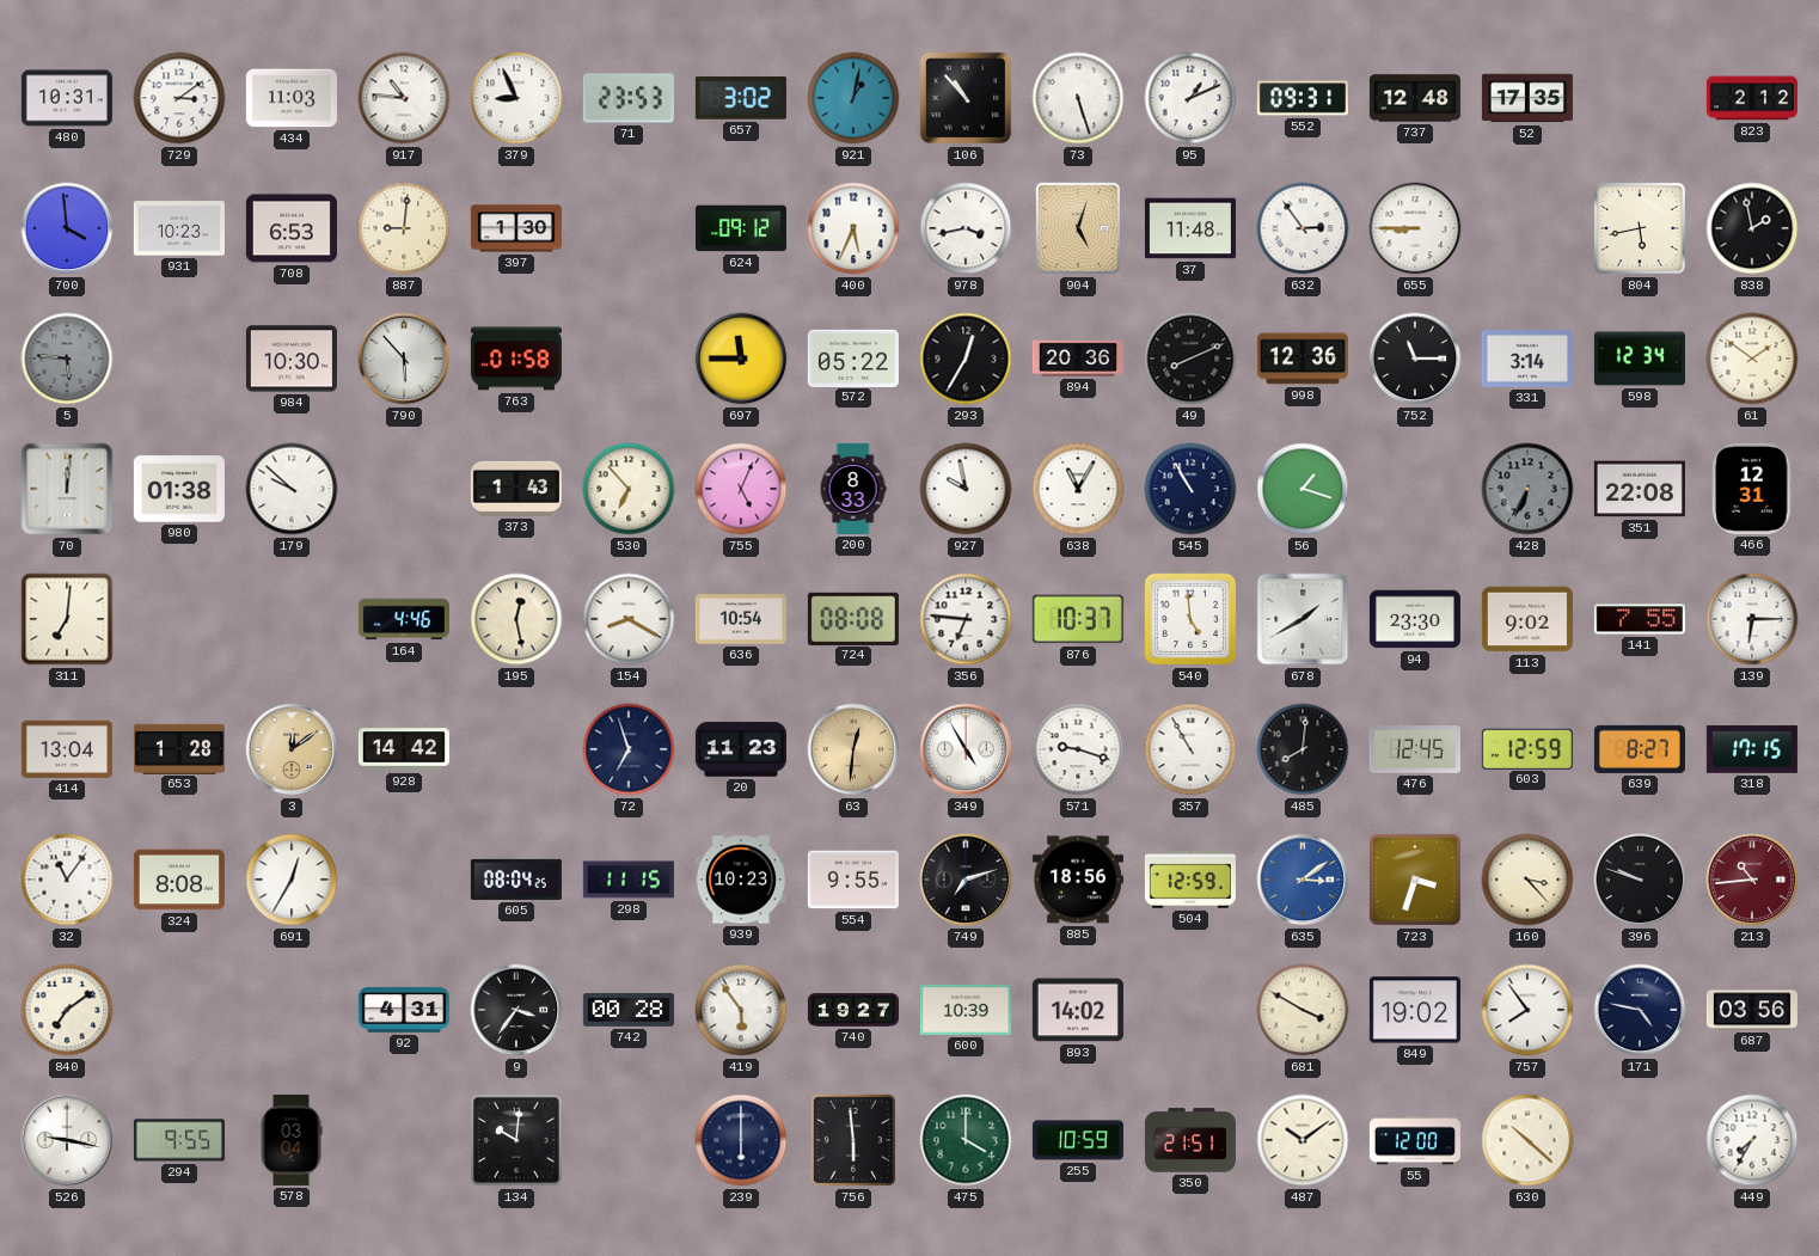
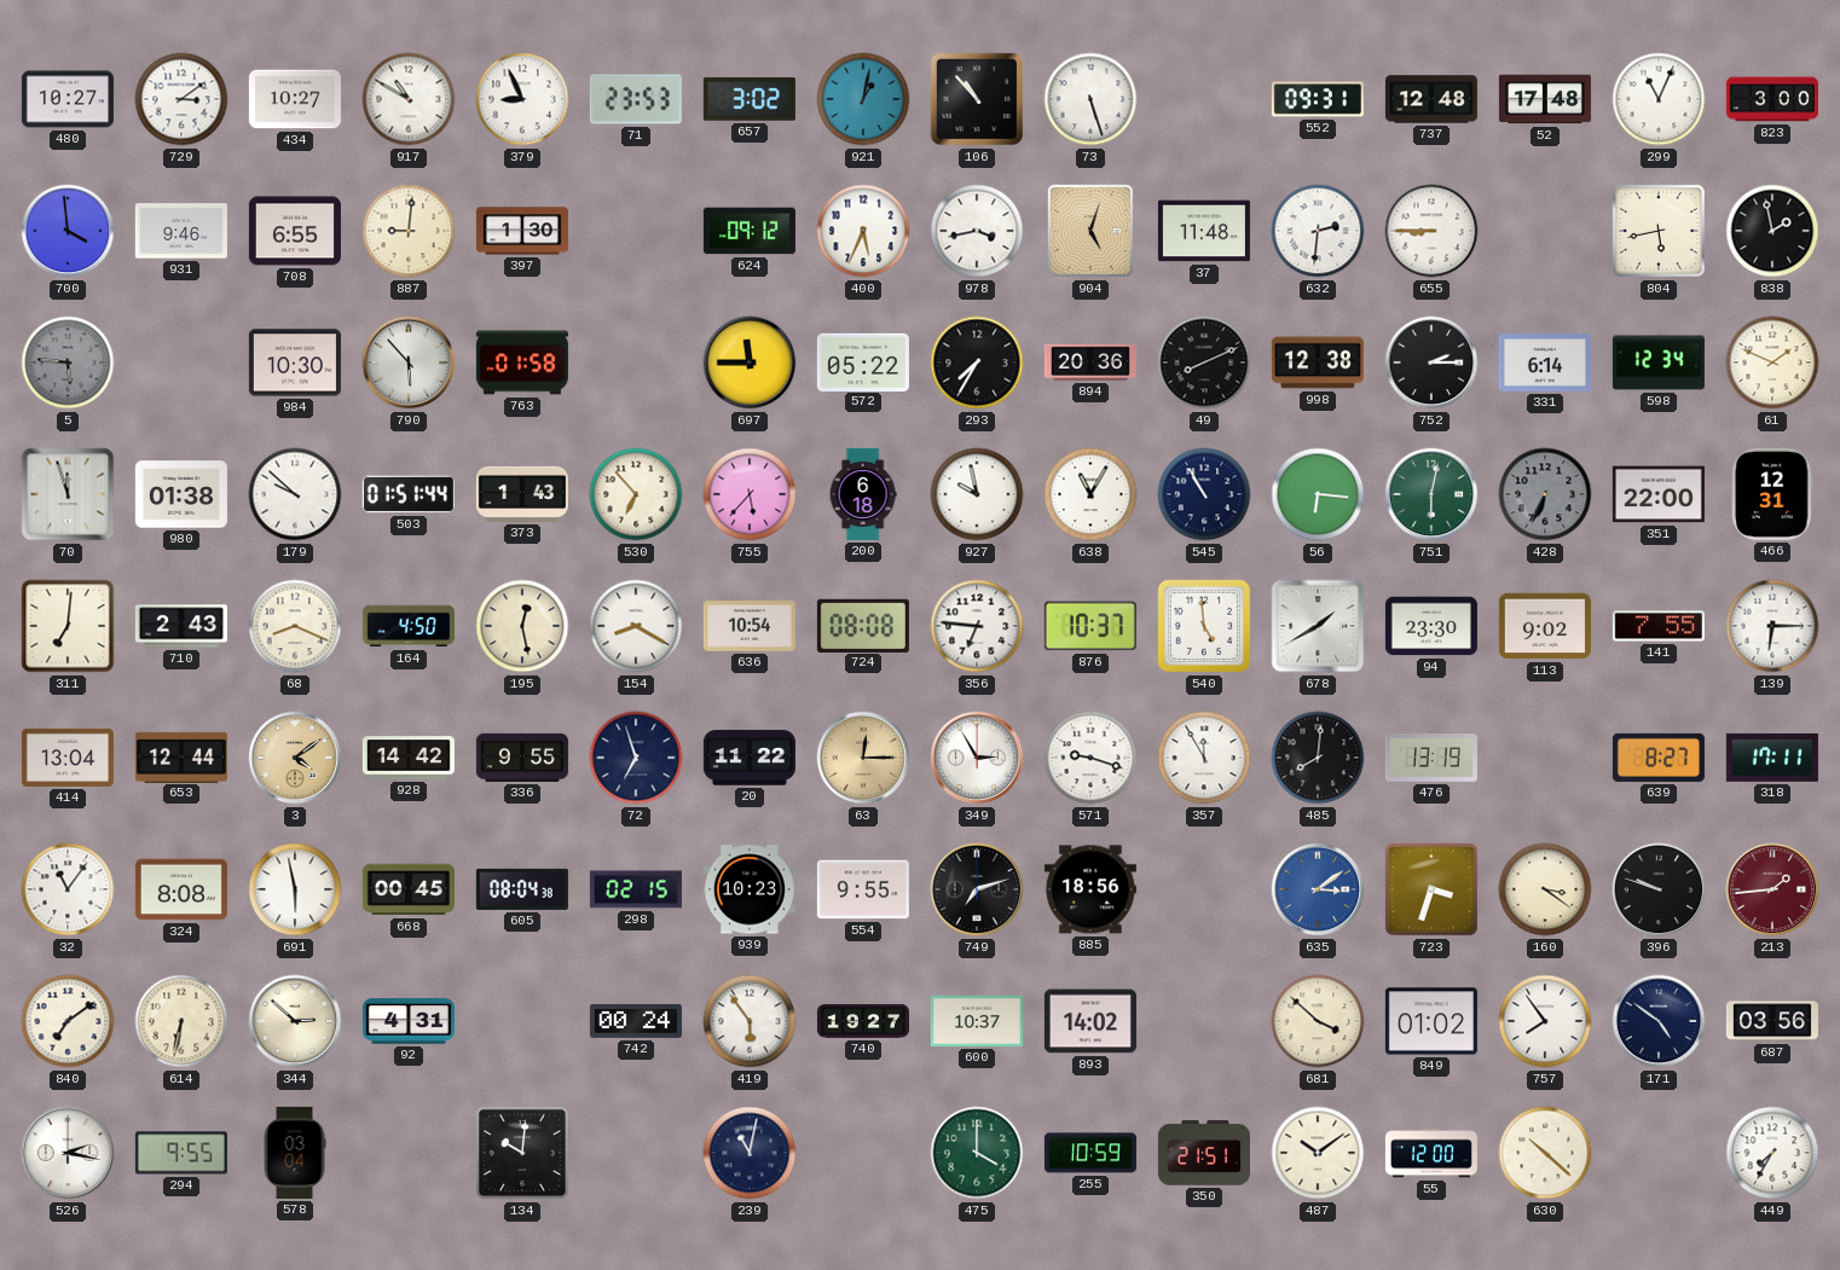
480: 10:31 -> 10:27 (68, 99)
434: 11:03 -> 10:27 (295, 99)
917: 10:46 -> 10:50 (409, 99)
95: 1:11 -> none (1190, 98)
52: 17:35 -> 17:48 (1545, 99)
299: none -> 11:04 (1659, 99)
823: 2:12 -> 3:00 (1772, 99)
931: 10:23 -> 9:46 (181, 231)
708: 6:53 -> 6:55 (295, 231)
632: 2:54 -> 2:31 (1318, 231)
293: 12:35 -> 7:35 (977, 363)
998: 12:36 -> 12:38 (1318, 363)
752: 11:15 -> 2:15 (1431, 363)
331: 3:14 -> 6:14 (1545, 363)
61: 1:51 -> 1:49 (1772, 363)
70: 12:01 -> 11:57 (68, 494)
503: none -> 01:51 (409, 494)
755: 5:04 -> 5:37 (750, 494)
200: 8:33 -> 6:18 (863, 494)
56: 1:18 -> 6:16 (1318, 494)
751: none -> 6:02 (1431, 494)
351: 22:08 -> 22:00 (1659, 494)
710: none -> 2:43 (181, 626)
68: none -> 8:19 (295, 626)
164: 4:46 -> 4:50 (409, 626)
653: 1:28 -> 12:44 (181, 756)
3: 12:09 -> 4:09 (295, 758)
336: none -> 9:55 (522, 758)
20: 11:23 -> 11:22 (750, 758)
63: 12:31 -> 12:15 (863, 758)
349: 4:55 -> 2:55 (977, 758)
357: 10:55 -> 11:55 (1204, 758)
476: 12:45 -> 13:19 (1431, 759)
603: 12:59 -> none (1527, 748)
318: 17:15 -> 17:11 (1772, 758)
691: 12:35 -> 5:58 (295, 889)
668: none -> 00:45 (409, 889)
605: 08:04:25 -> 08:04:38 (522, 889)
298: 11:15 -> 02:15 (636, 889)
504: 12:59 -> none (1190, 880)
160: 3:23 -> 3:21 (1545, 889)
213: 10:44 -> 1:44 (1772, 889)
614: none -> 6:32 (181, 1021)
344: none -> 2:52 (295, 1021)
9: 3:36 -> none (516, 1010)
742: 00:28 -> 00:24 (636, 1021)
600: 10:39 -> 10:37 (977, 1021)
681: 3:50 -> 3:52 (1318, 1021)
849: 19:02 -> 01:02 (1431, 1021)
171: 4:47 -> 4:51 (1659, 1021)
526: 9:17 -> 2:17 (68, 1153)
239: 6:00 -> 11:02 (750, 1153)
756: 5:59 -> none (853, 1140)
